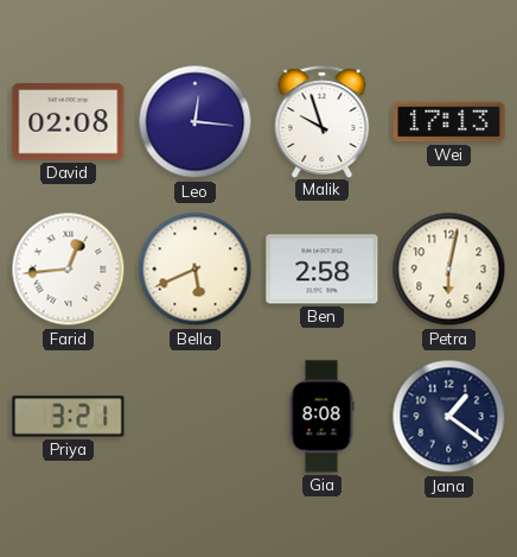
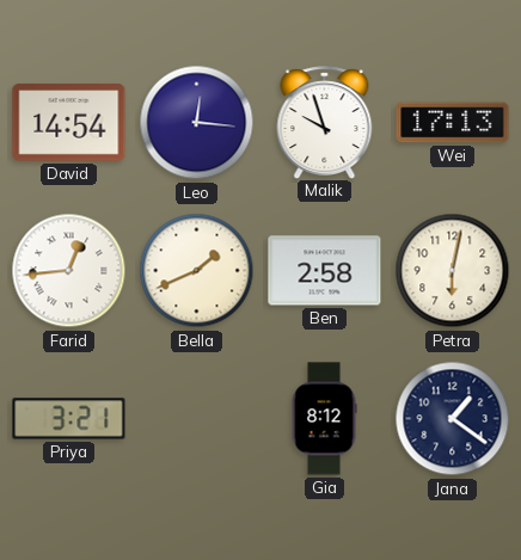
David: 02:08 -> 14:54 (69, 123)
Bella: 5:41 -> 1:41 (197, 271)
Gia: 8:08 -> 8:12 (324, 419)
